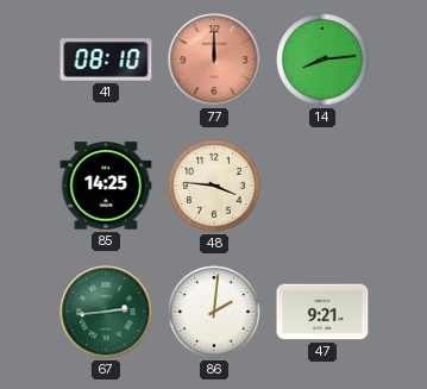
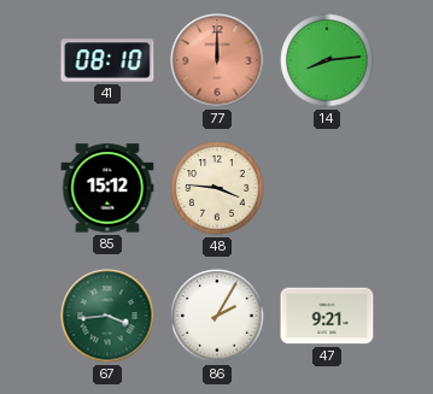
85: 14:25 -> 15:12 (107, 188)
67: 2:44 -> 3:44 (107, 316)
86: 2:01 -> 2:05 (217, 316)
